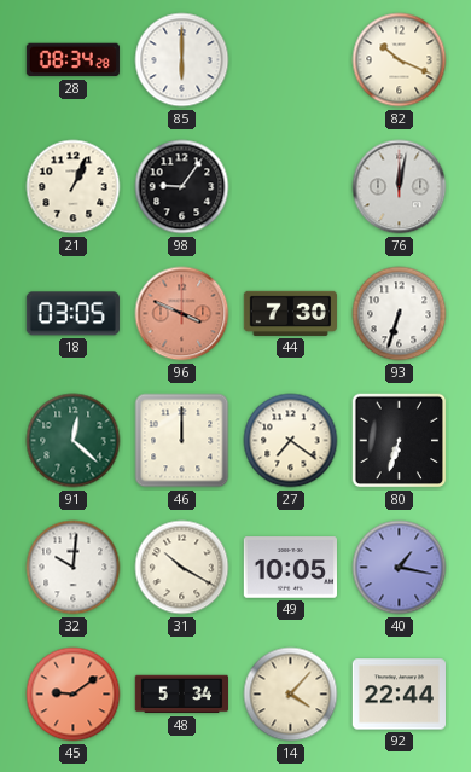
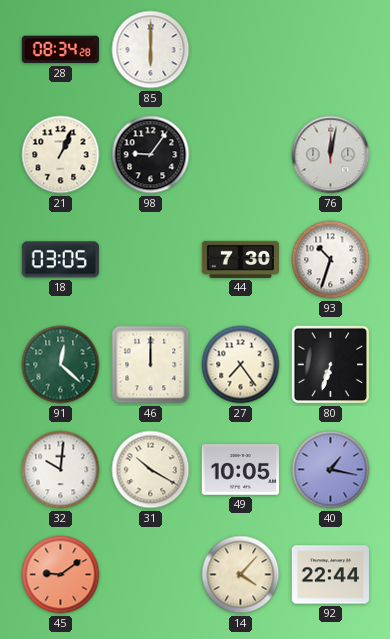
82: 10:19 -> none (400, 60)
96: 3:49 -> none (182, 314)
93: 6:33 -> 10:33 (331, 260)
27: 7:21 -> 7:24 (241, 365)
48: 5:34 -> none (181, 695)
